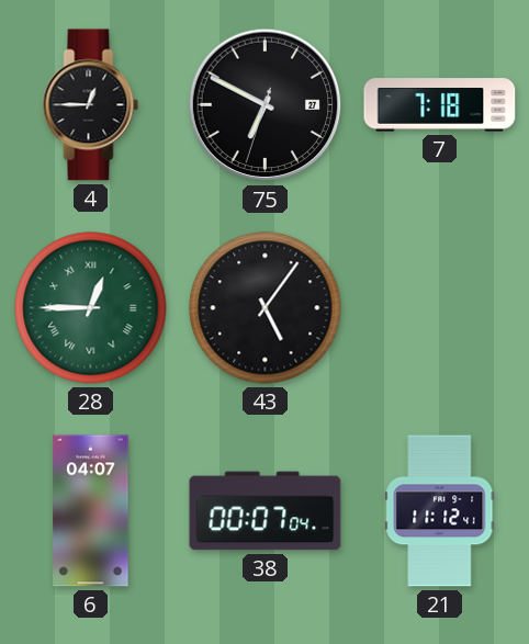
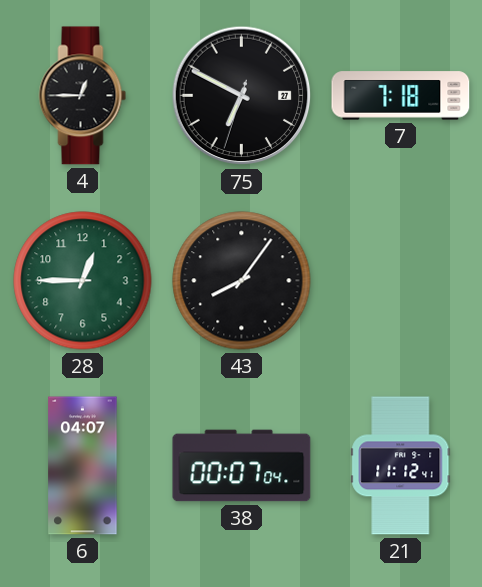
28 numerals: Roman -> Arabic (83, 281)
43: 5:06 -> 8:06 (242, 281)
